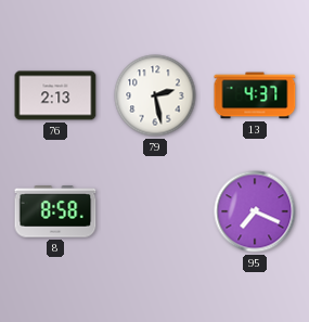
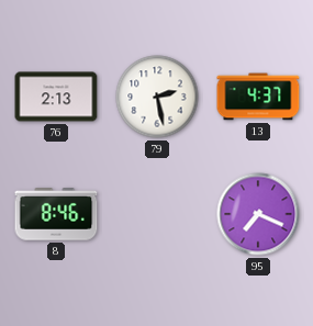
8: 8:58 -> 8:46 (56, 214)
